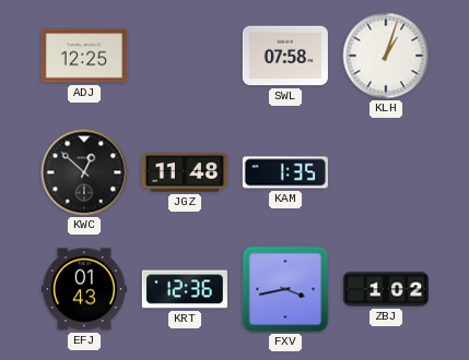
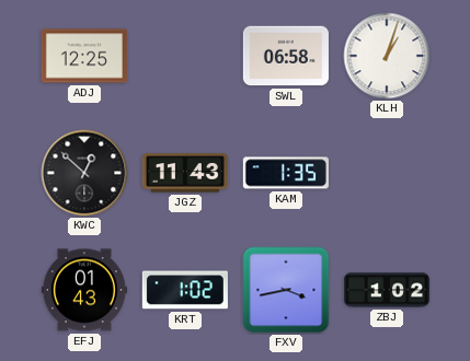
SWL: 07:58 -> 06:58 (286, 56)
JGZ: 11:48 -> 11:43 (185, 173)
KRT: 12:36 -> 1:02 (185, 290)
